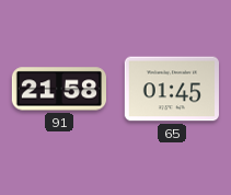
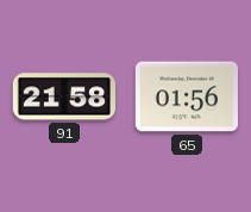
65: 01:45 -> 01:56 (186, 96)
